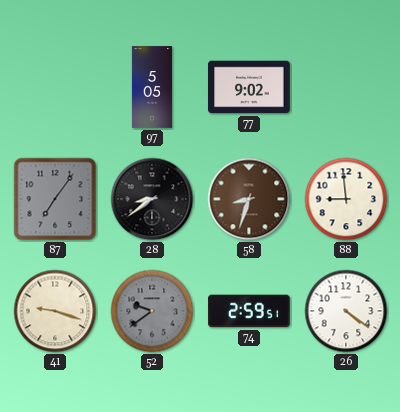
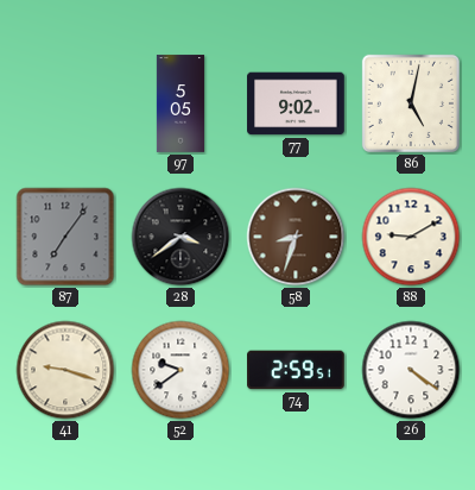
86: none -> 5:02 (411, 103)
28: 8:39 -> 3:39 (180, 237)
88: 8:59 -> 9:10 (411, 237)
52 dial: grey -> white (180, 370)
